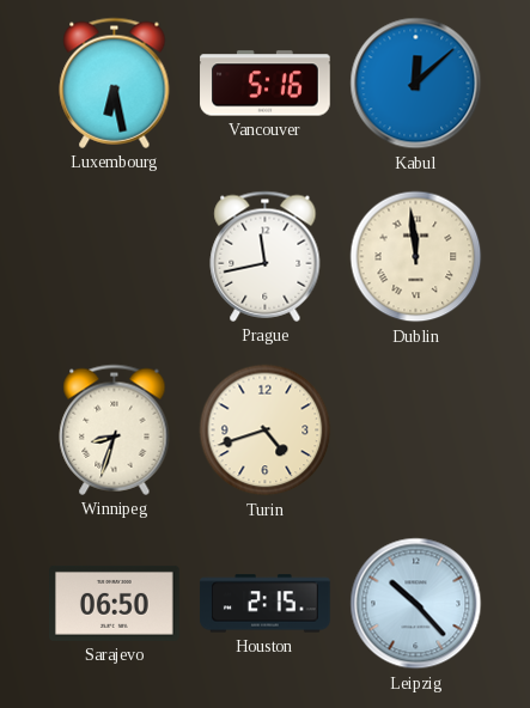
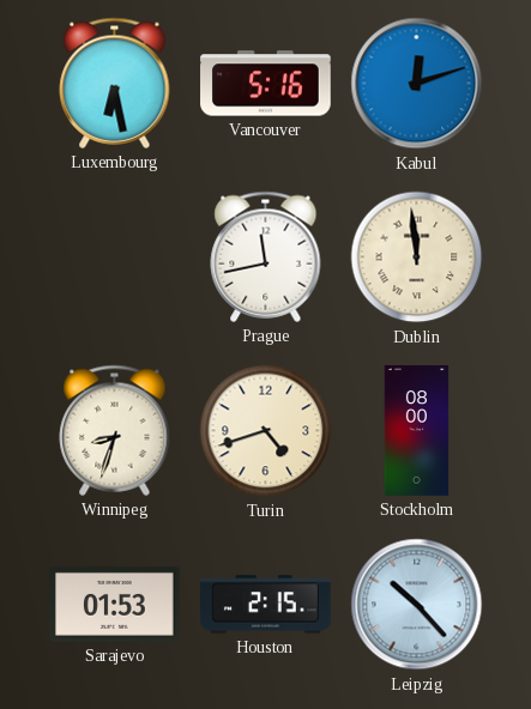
Kabul: 12:08 -> 12:12 (417, 84)
Stockholm: none -> 08:00 (417, 431)
Sarajevo: 06:50 -> 01:53 (115, 604)
